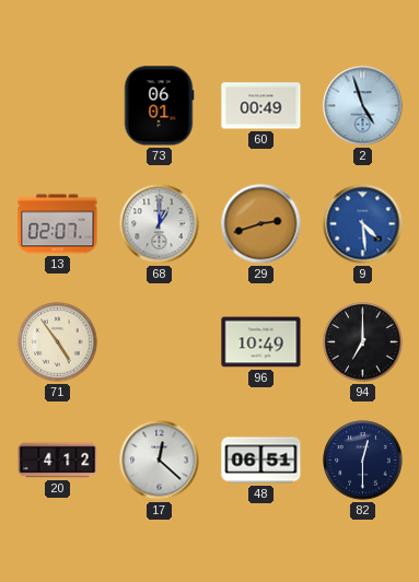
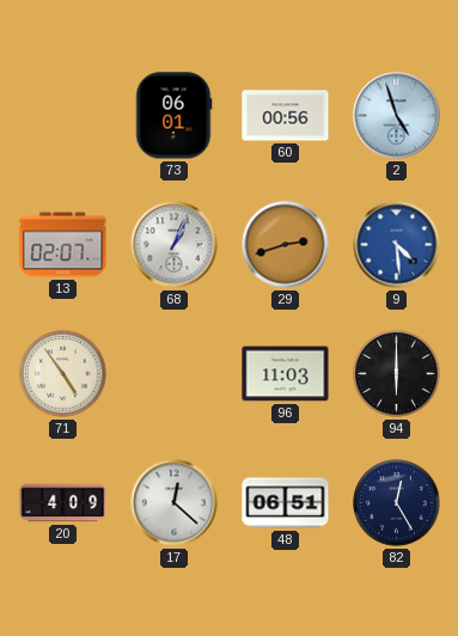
60: 00:49 -> 00:56 (286, 116)
68: 1:00 -> 1:04 (175, 245)
96: 10:49 -> 11:03 (286, 374)
94: 7:00 -> 6:00 (397, 374)
20: 4:12 -> 4:09 (63, 503)
82: 12:30 -> 12:25 (397, 503)
